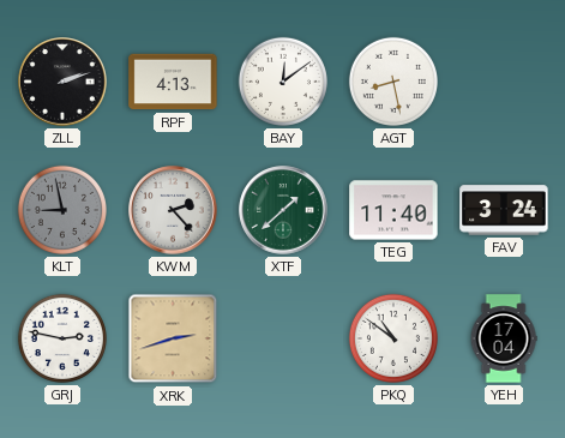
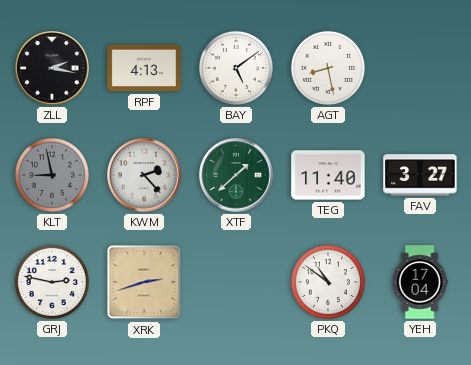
ZLL: 2:12 -> 2:17 (52, 68)
BAY: 12:09 -> 5:09 (236, 68)
FAV: 3:24 -> 3:27 (420, 175)
